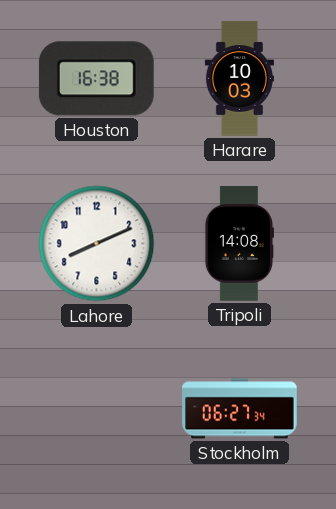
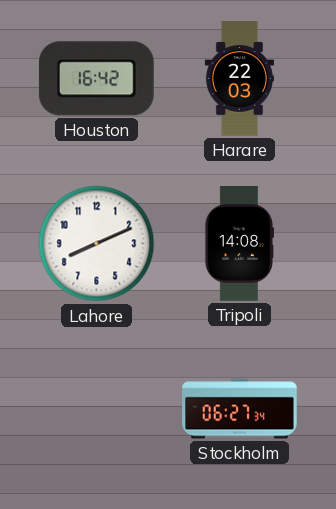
Houston: 16:38 -> 16:42 (96, 79)
Harare: 10:03 -> 22:03 (239, 79)
